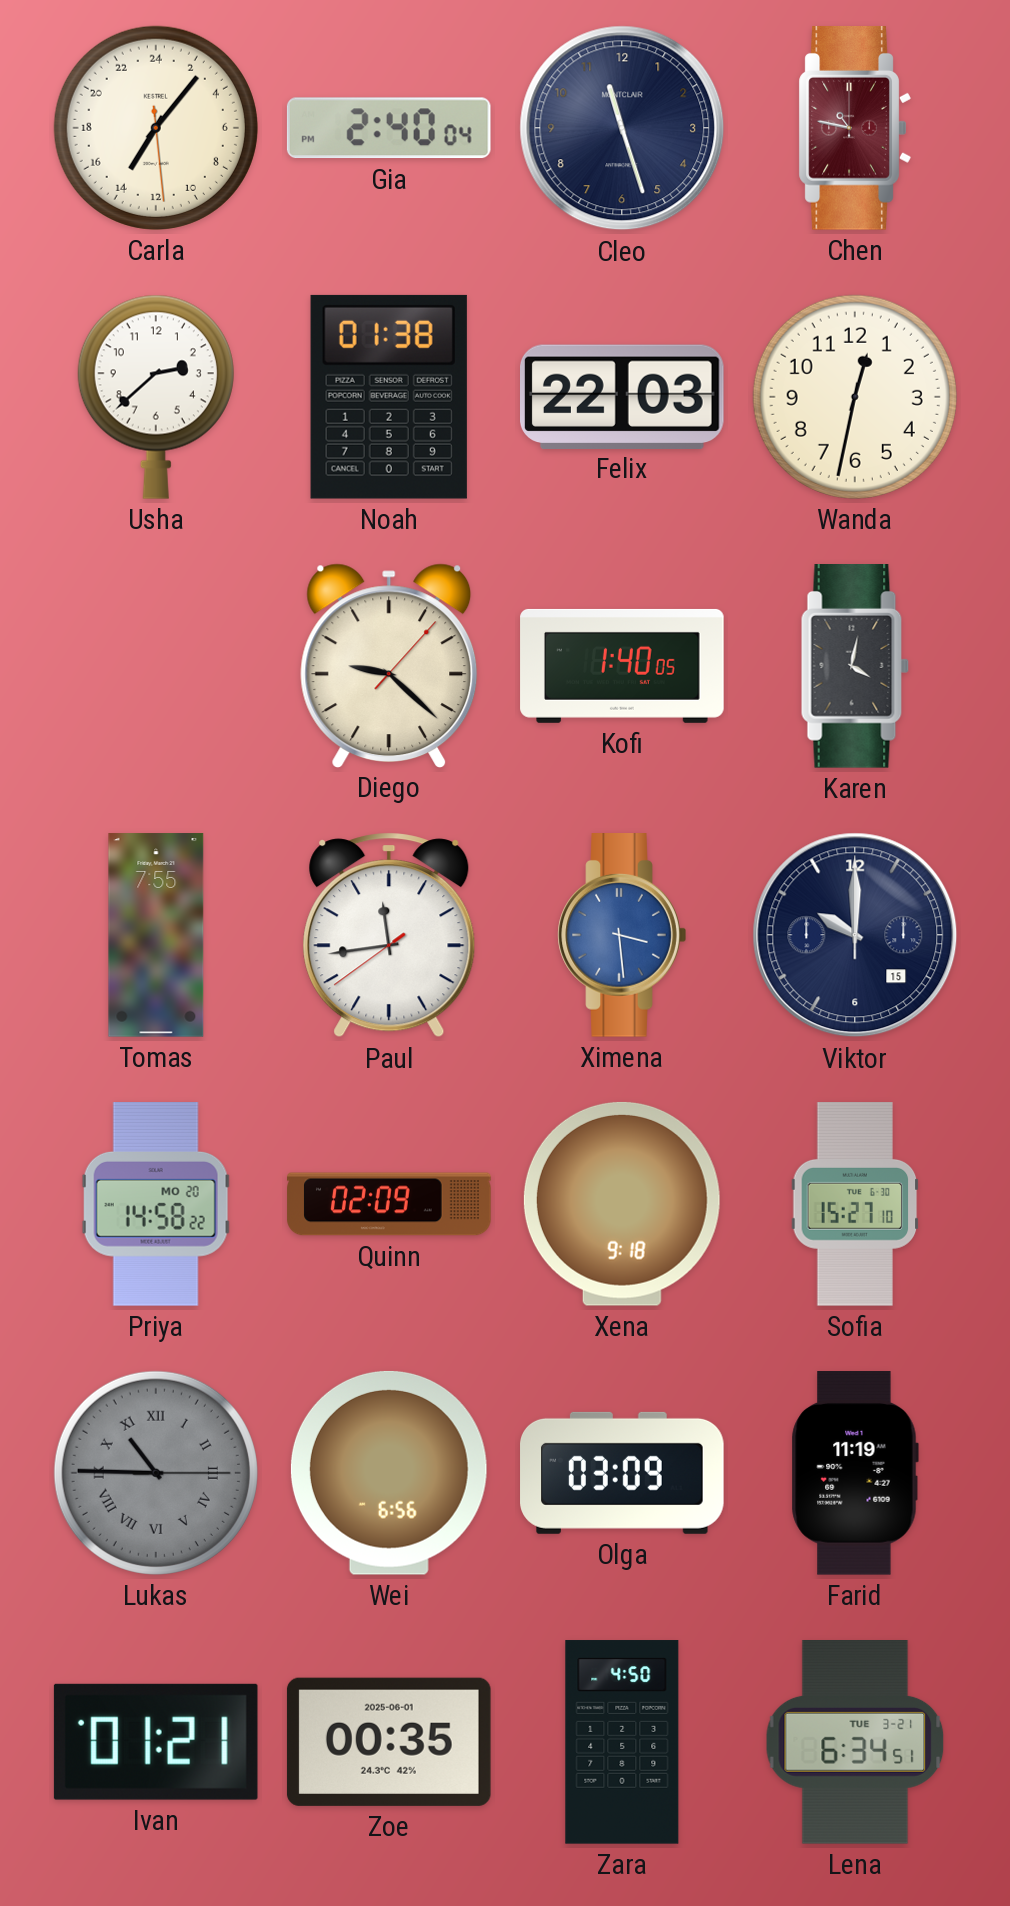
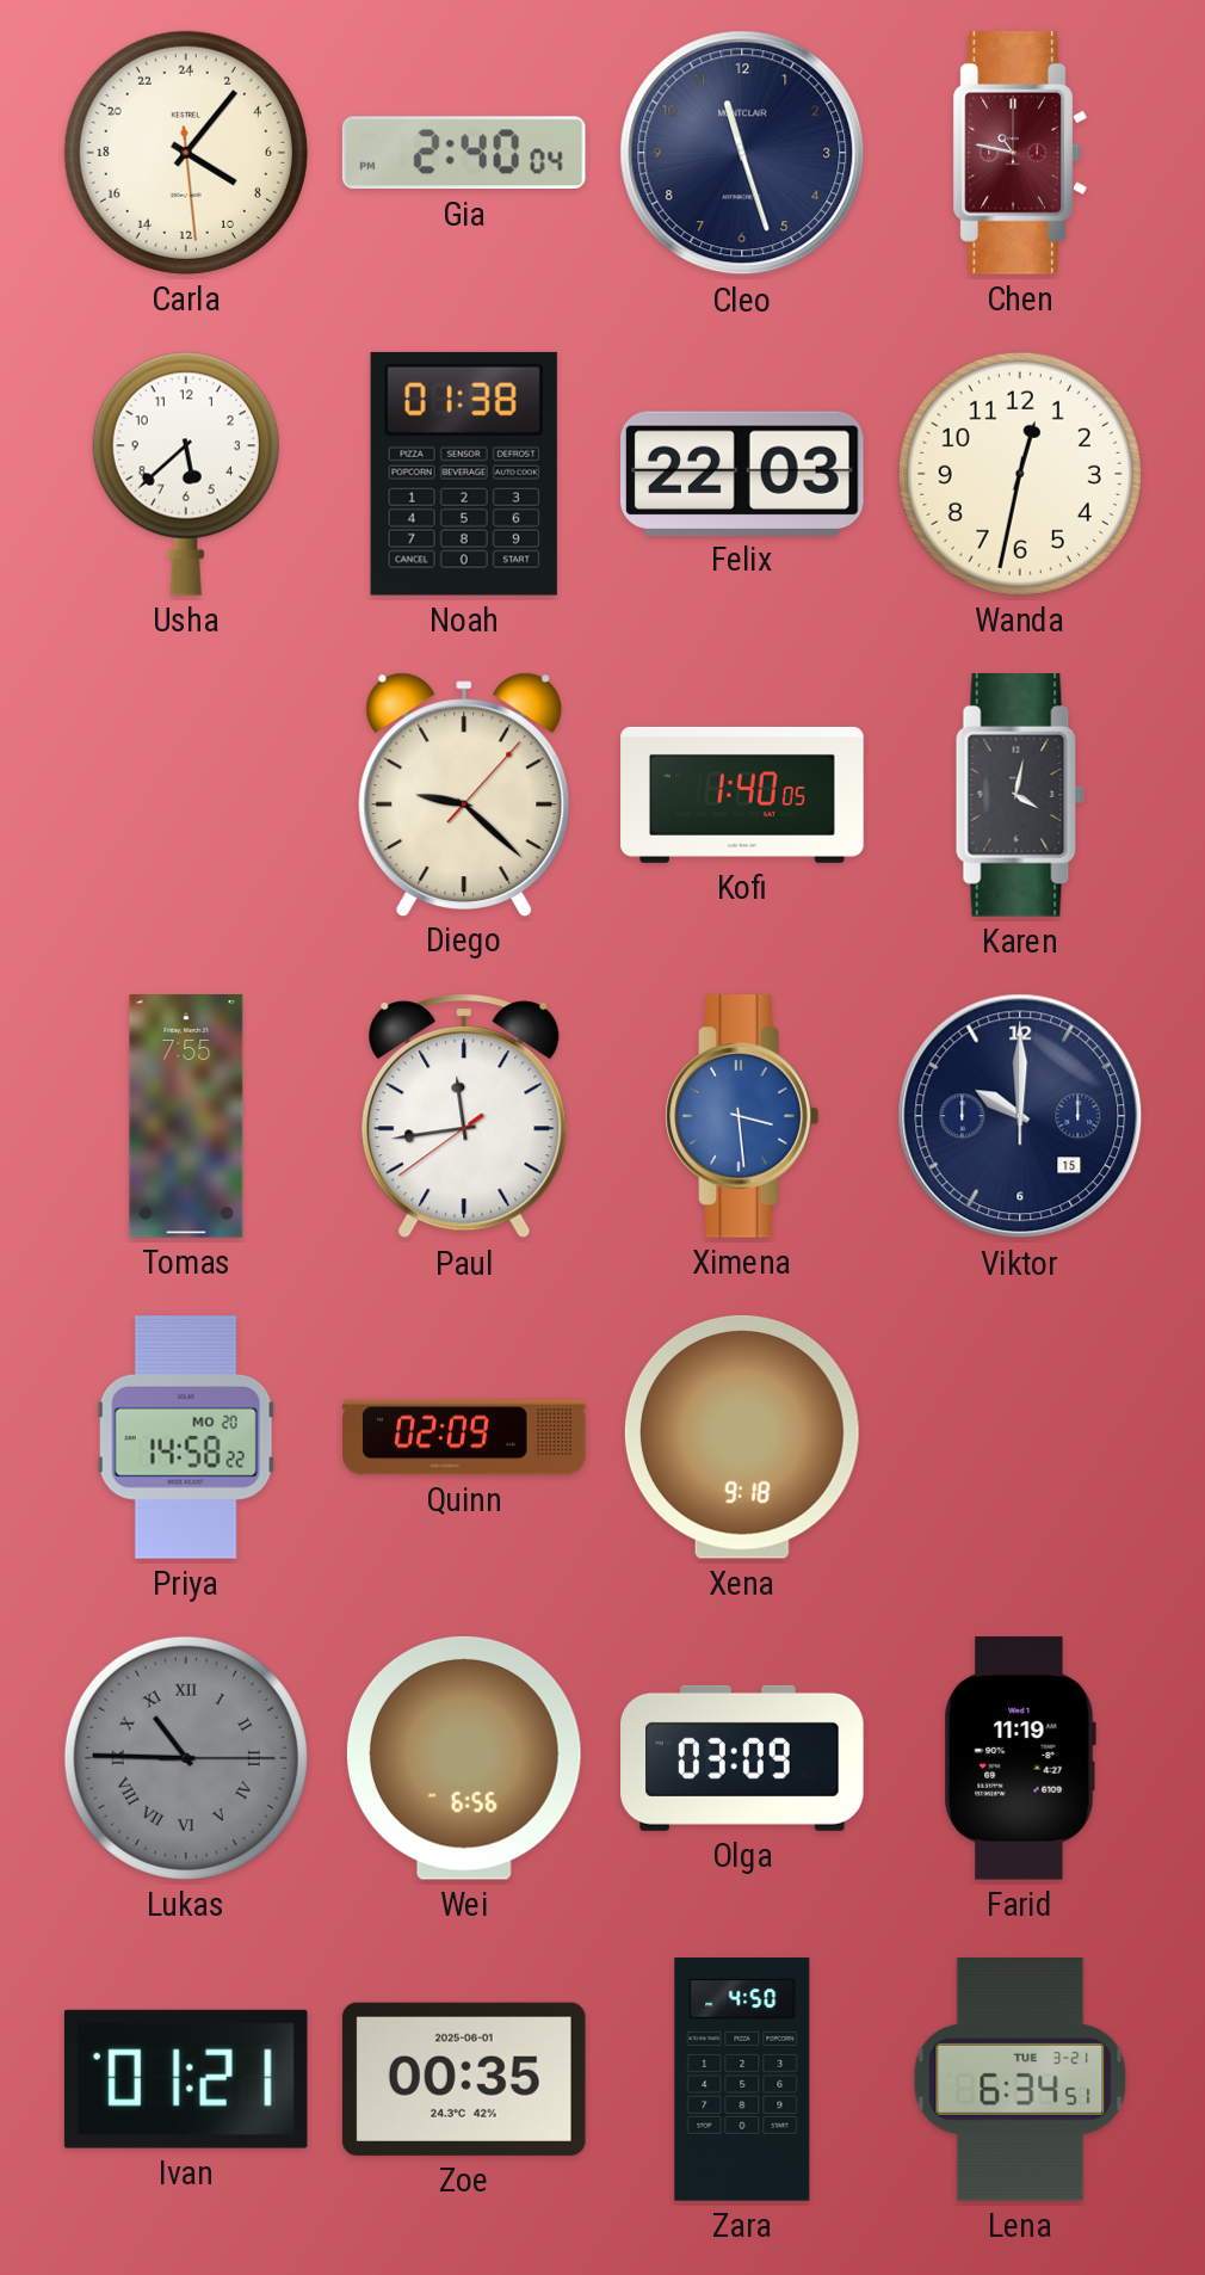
Carla: 14:06 -> 8:06 (186, 153)
Usha: 2:38 -> 5:38 (186, 474)
Sofia: 15:27 -> none (855, 1204)
